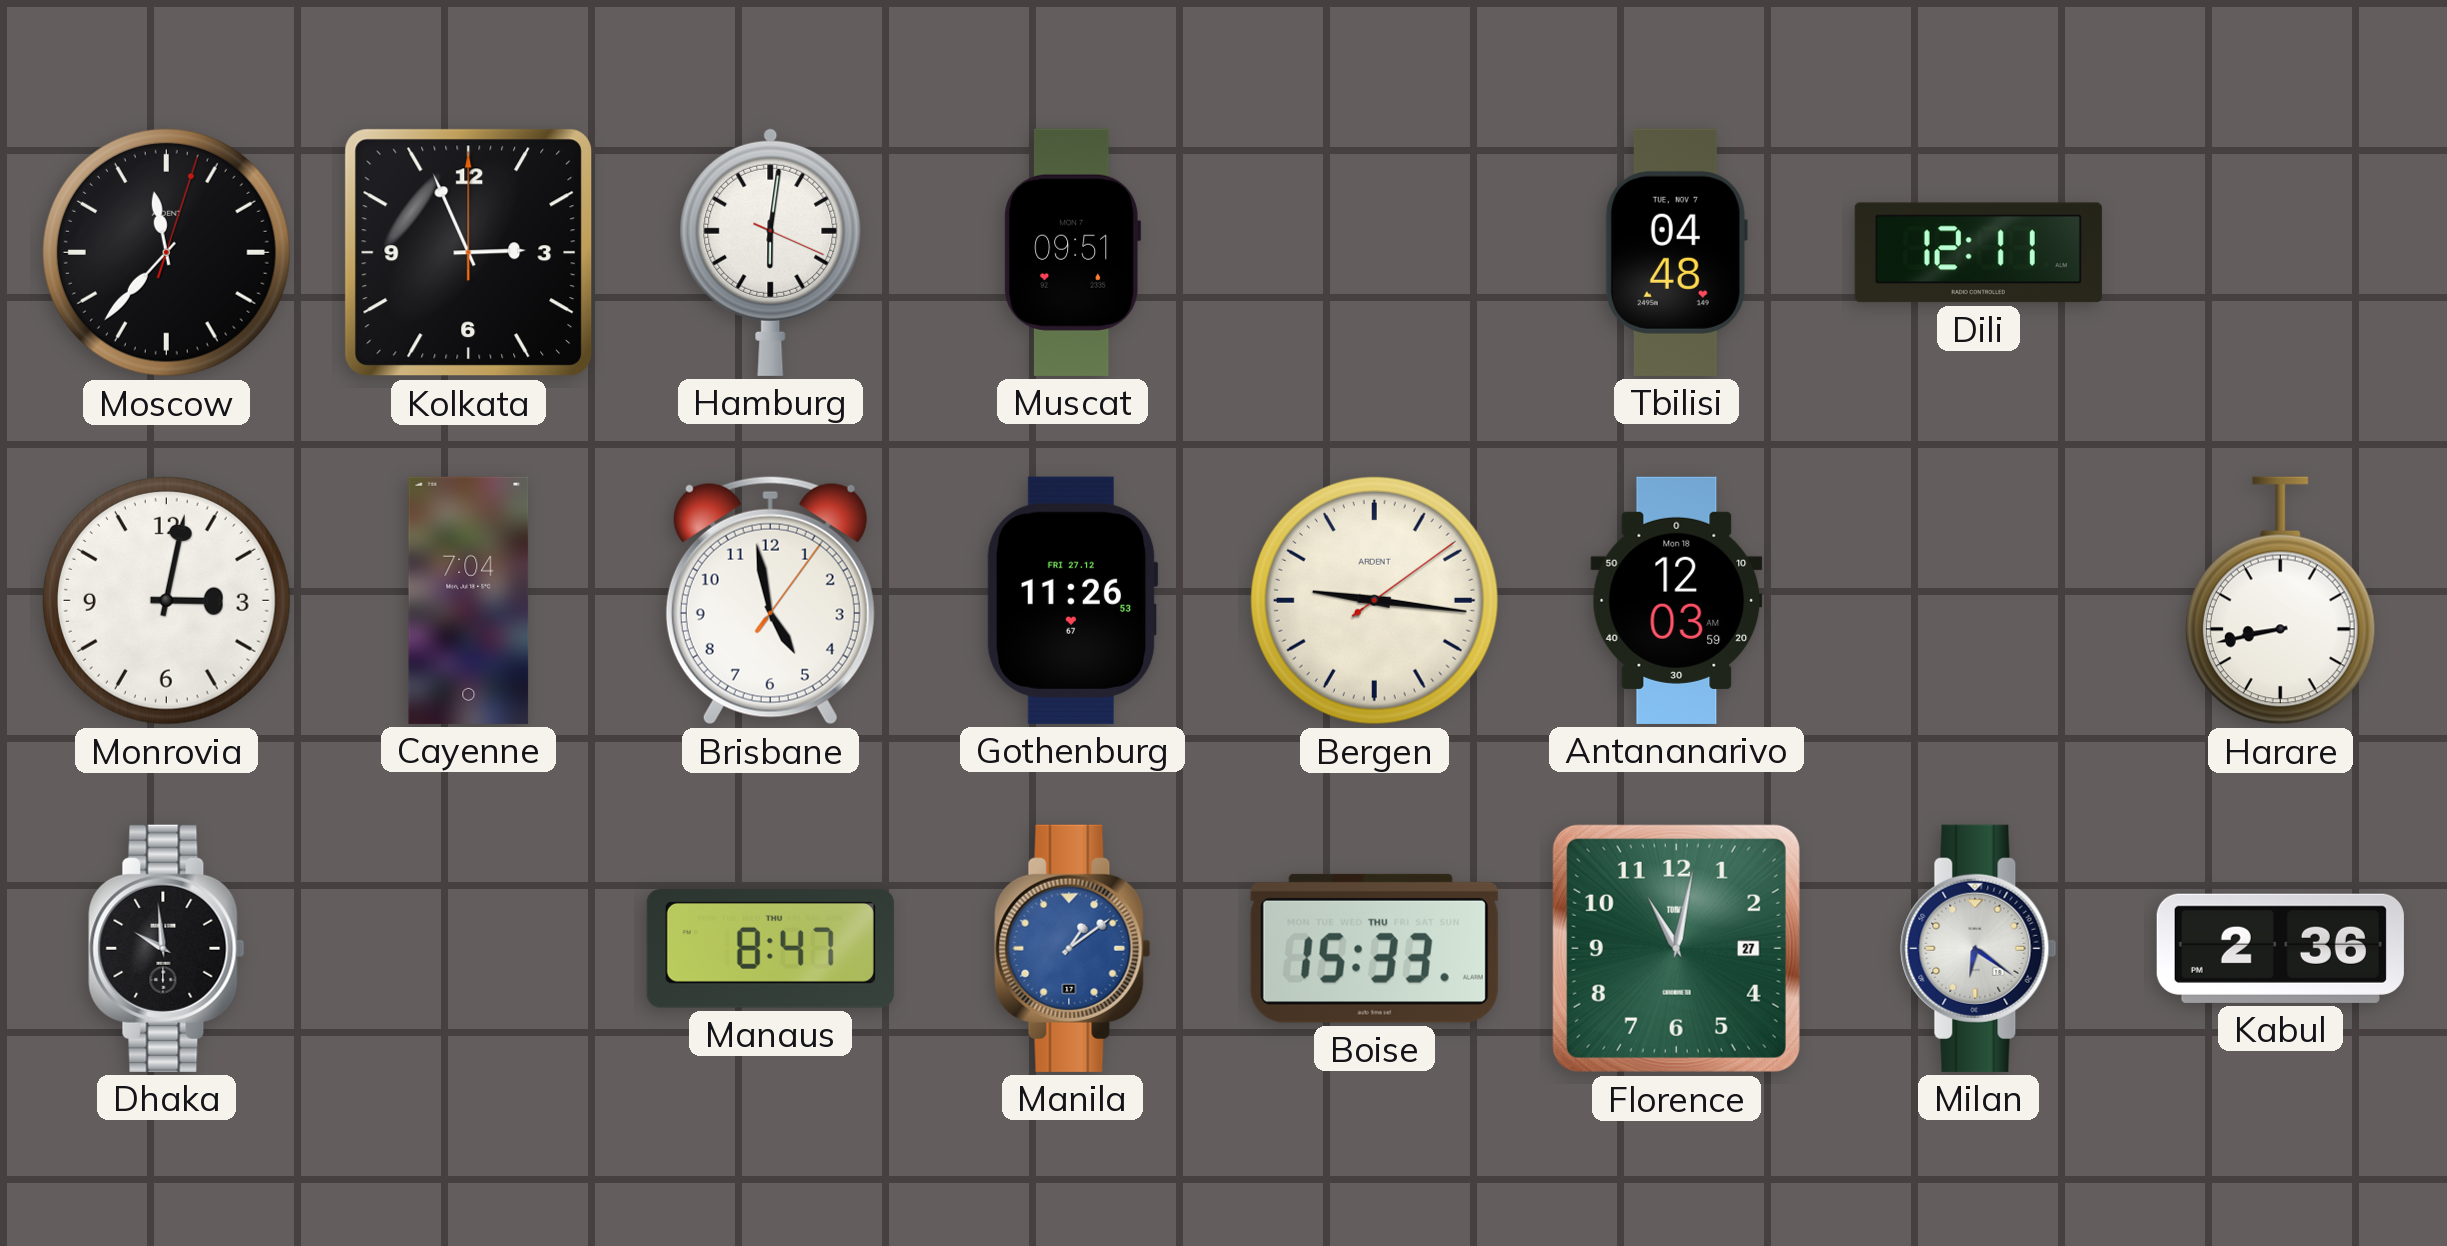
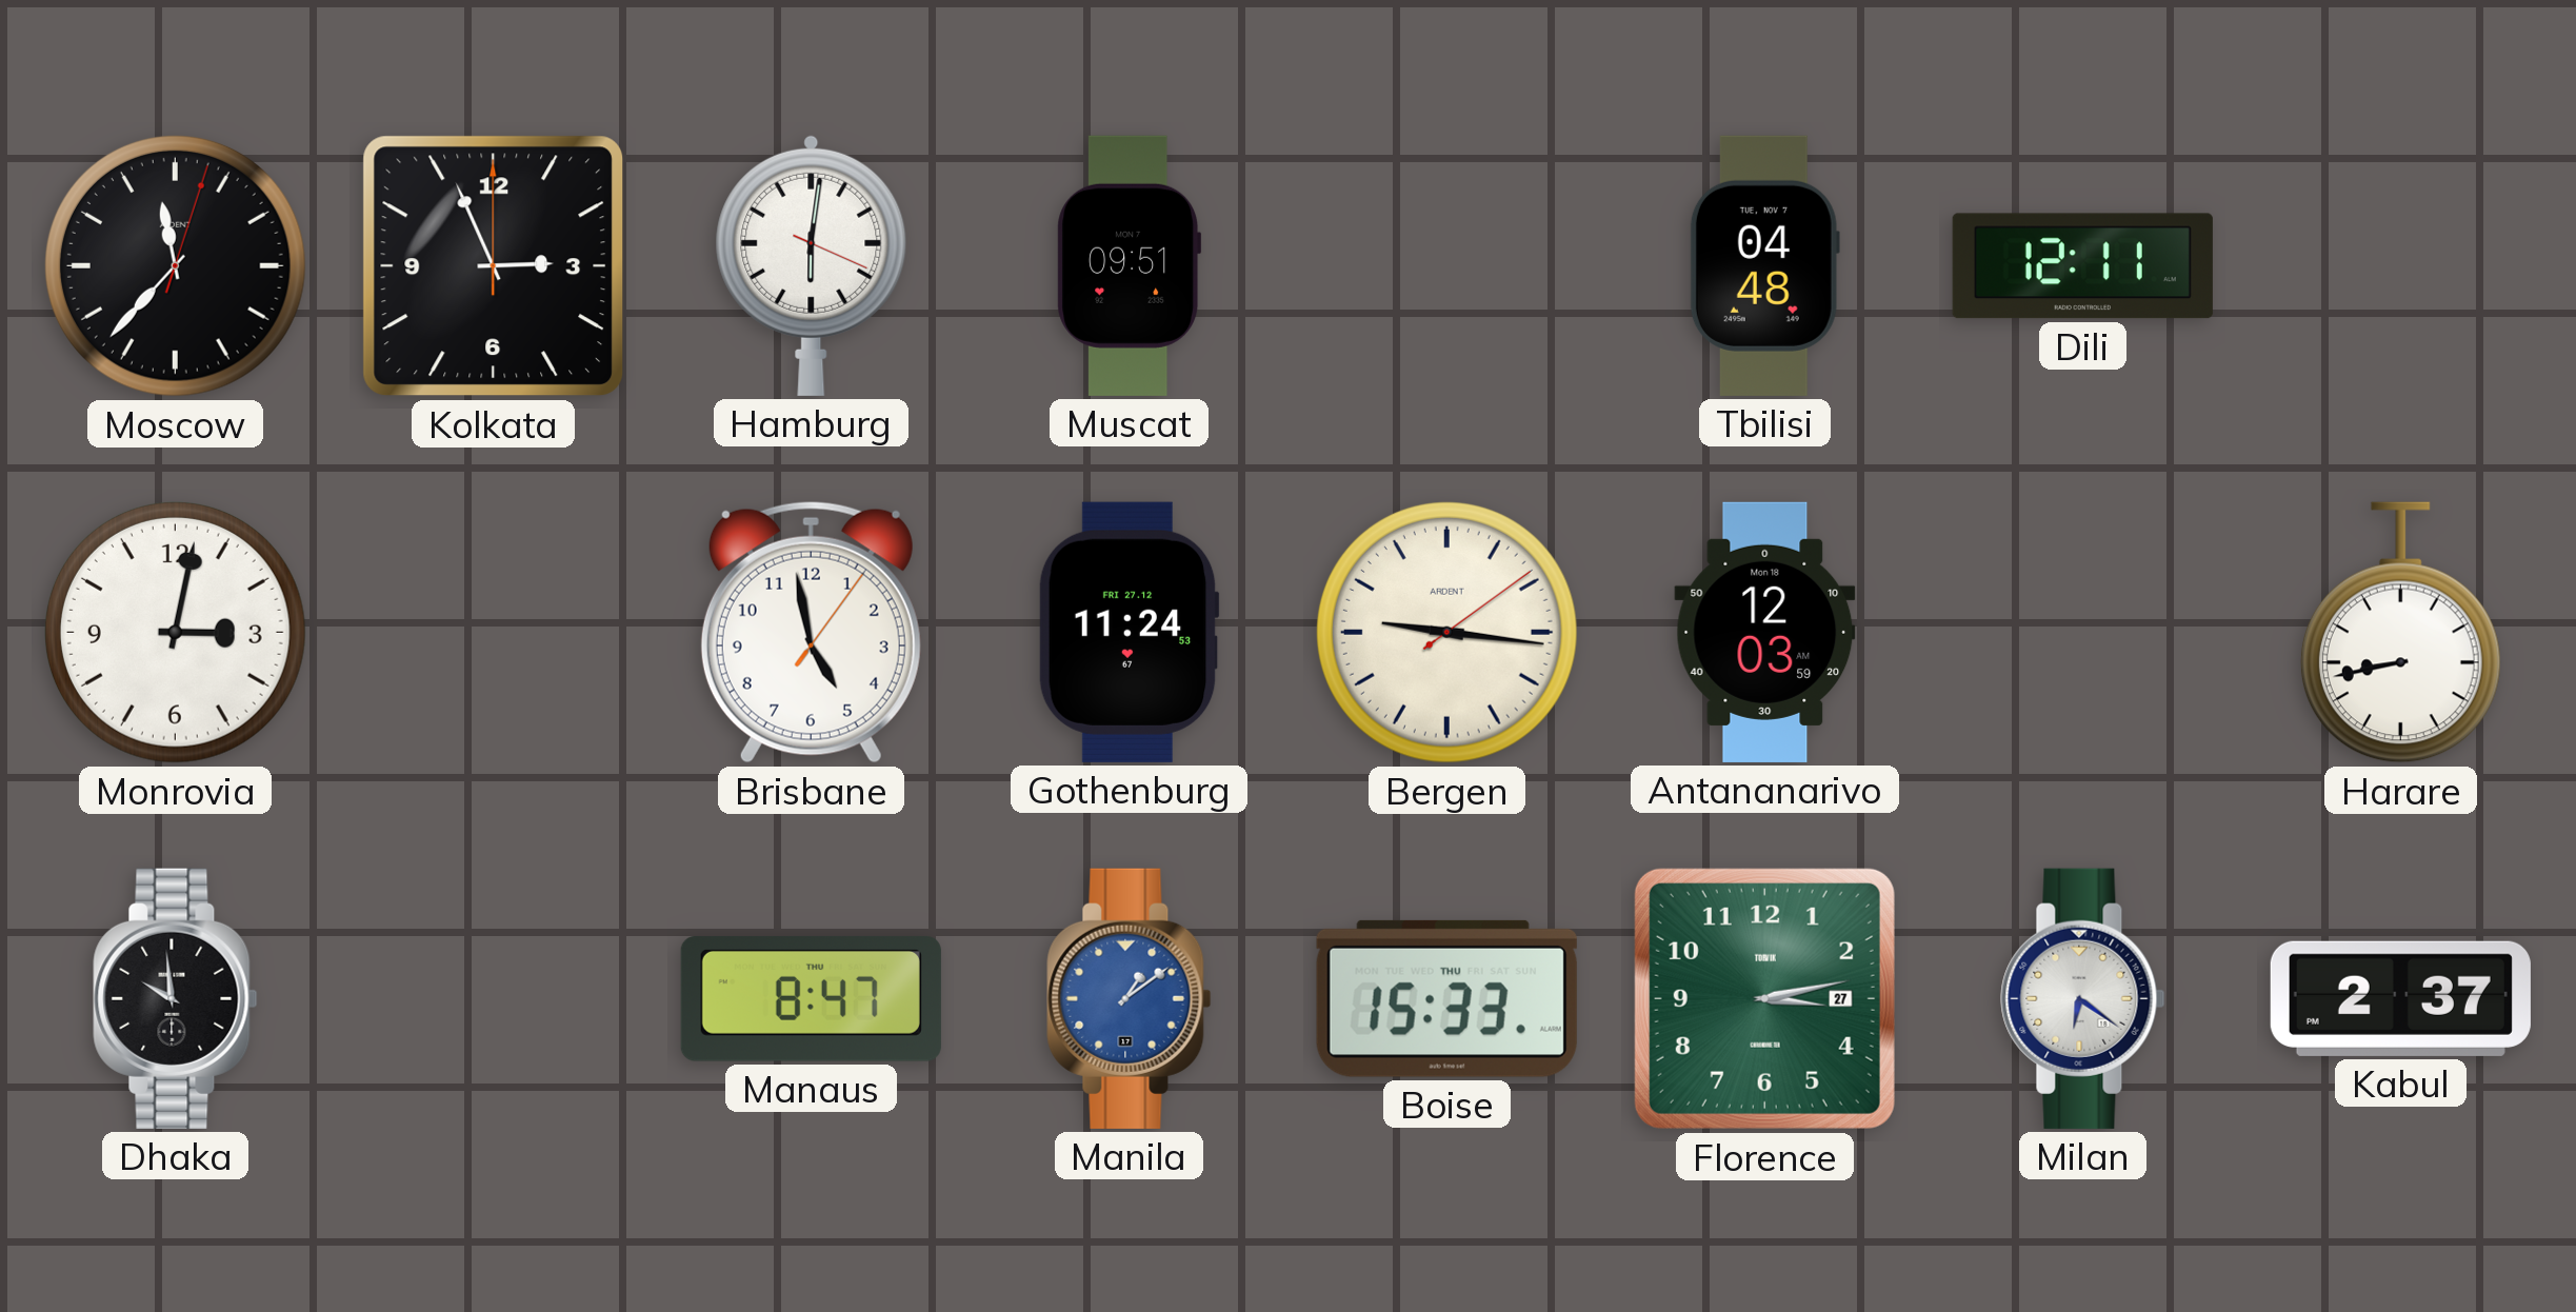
Cayenne: 7:04 -> none (469, 600)
Gothenburg: 11:26 -> 11:24 (1129, 632)
Florence: 11:02 -> 3:13 (1764, 998)
Kabul: 2:36 -> 2:37 (2400, 998)
